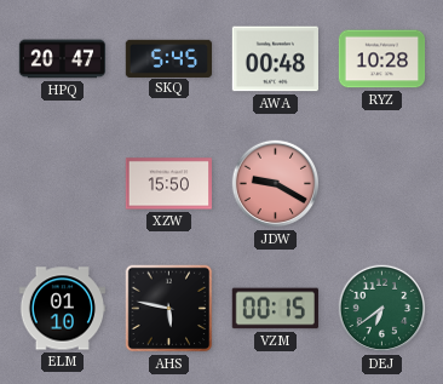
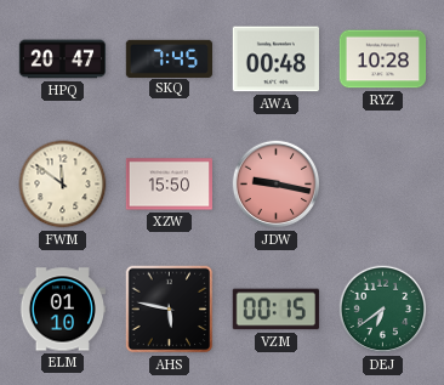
SKQ: 5:45 -> 7:45 (170, 58)
FWM: none -> 11:51 (63, 185)
JDW: 9:20 -> 9:17 (277, 185)
